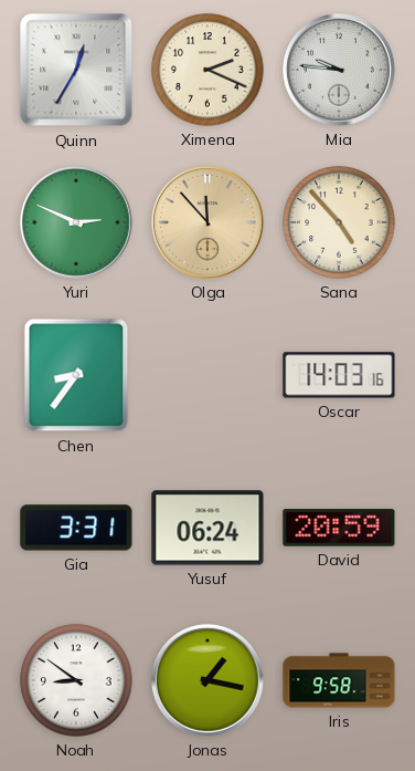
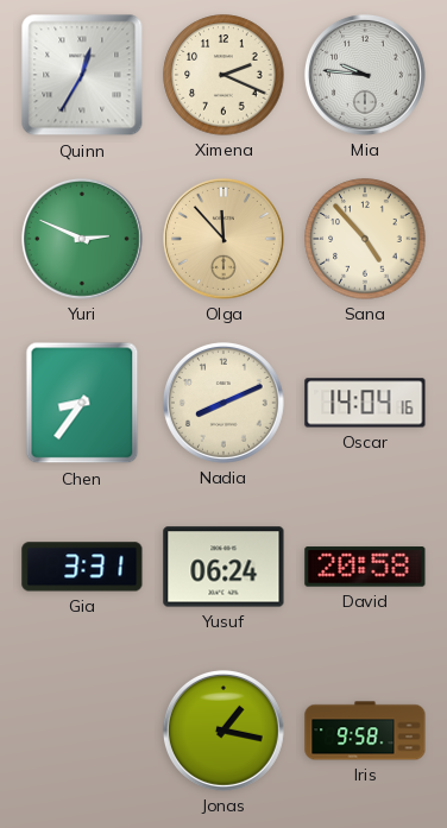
Nadia: none -> 8:11 (223, 403)
Oscar: 14:03 -> 14:04 (365, 403)
David: 20:59 -> 20:58 (365, 567)
Noah: 8:51 -> none (76, 680)
